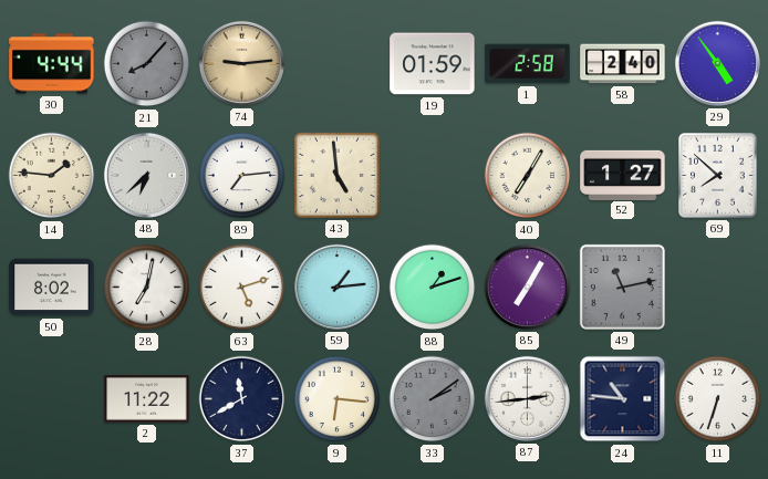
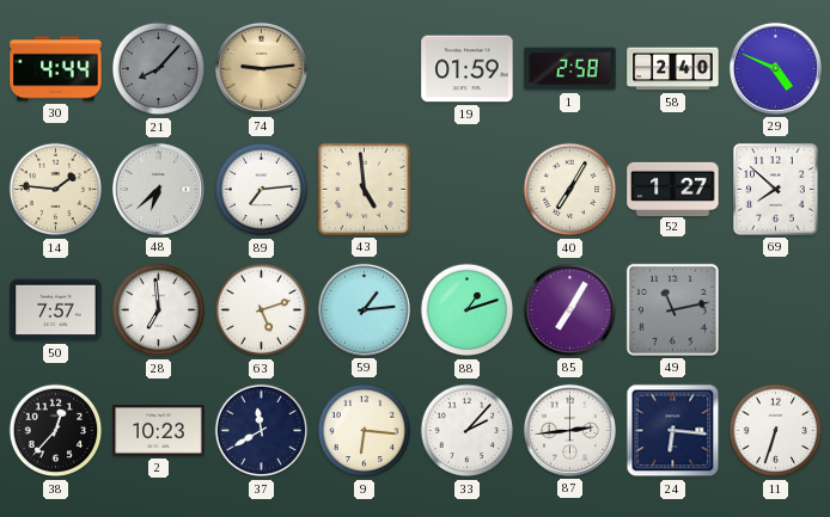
29: 4:54 -> 4:49 (775, 68)
50: 8:02 -> 7:57 (56, 310)
28: 7:02 -> 6:59 (159, 310)
38: none -> 12:37 (56, 431)
2: 11:22 -> 10:23 (159, 431)
33: 2:09 -> 2:07 (468, 431)
33 dial: grey -> white (468, 431)
24: 10:46 -> 6:16 (673, 431)
